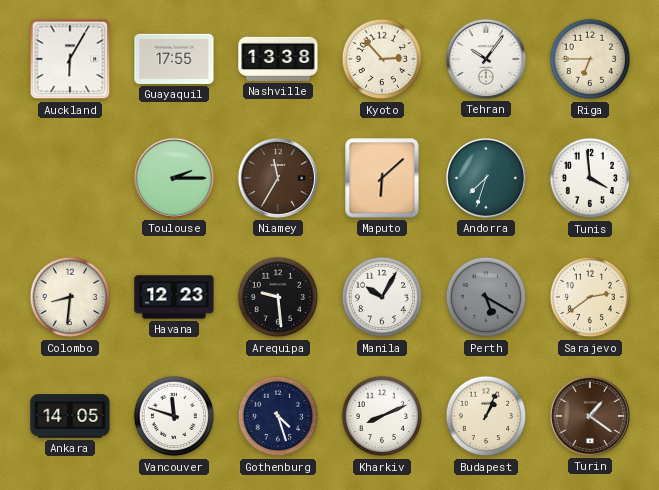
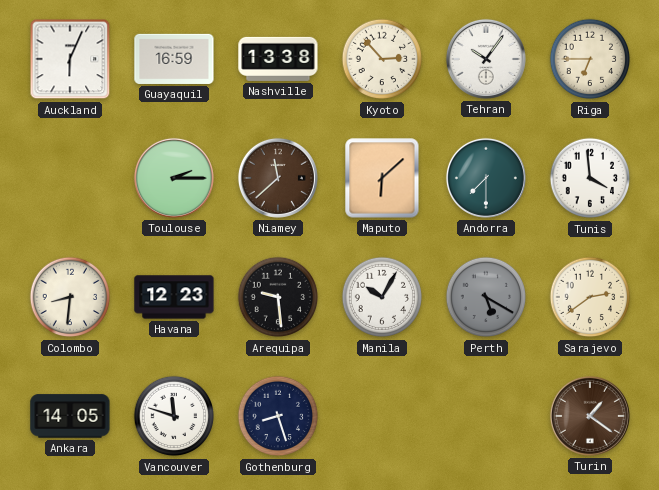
Auckland: 6:05 -> 6:04 (70, 59)
Guayaquil: 17:55 -> 16:59 (174, 59)
Niamey: 11:35 -> 11:38 (278, 178)
Andorra: 7:33 -> 7:30 (486, 178)
Gothenburg: 4:27 -> 8:27 (278, 416)
Kharkiv: 8:11 -> none (382, 416)
Budapest: 1:04 -> none (486, 416)
